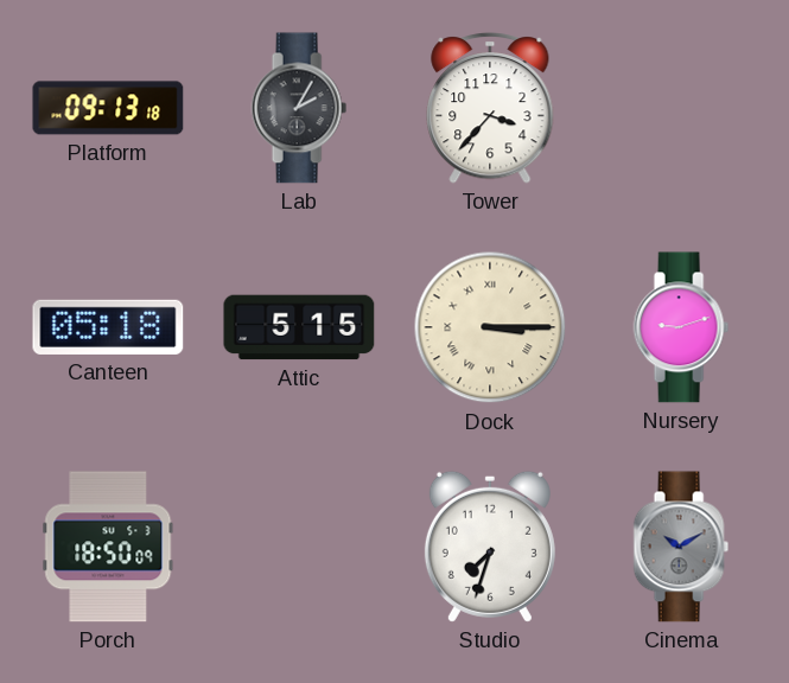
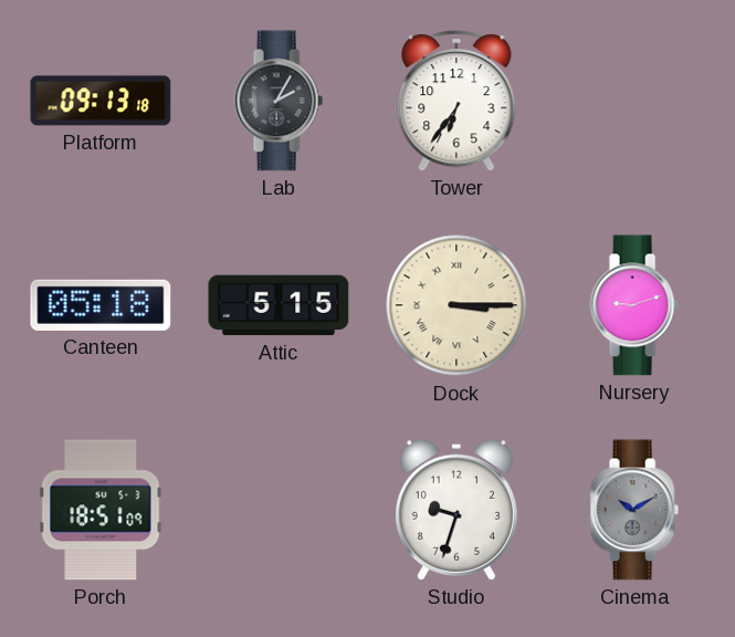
Tower: 3:37 -> 6:36 (456, 101)
Porch: 18:50 -> 18:51 (101, 510)
Studio: 7:33 -> 9:33 (456, 510)
